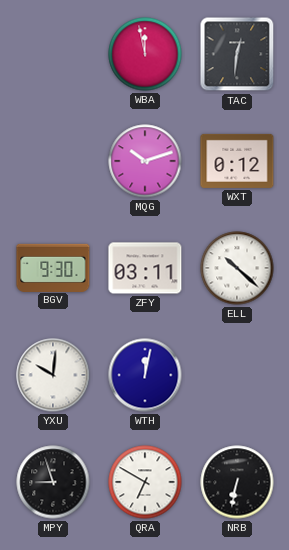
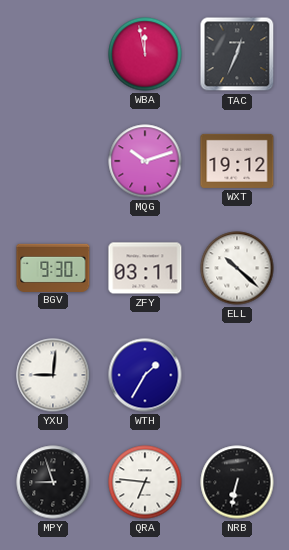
TAC: 12:31 -> 12:34 (237, 54)
WXT: 0:12 -> 19:12 (237, 161)
YXU: 10:01 -> 9:01 (53, 375)
WTH: 12:02 -> 1:35 (145, 375)
QRA: 6:50 -> 6:46 (145, 482)
